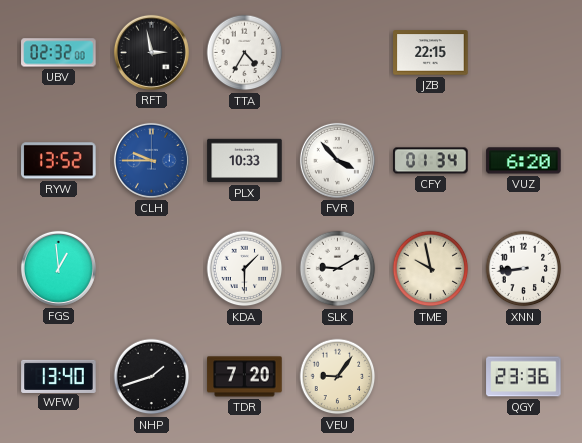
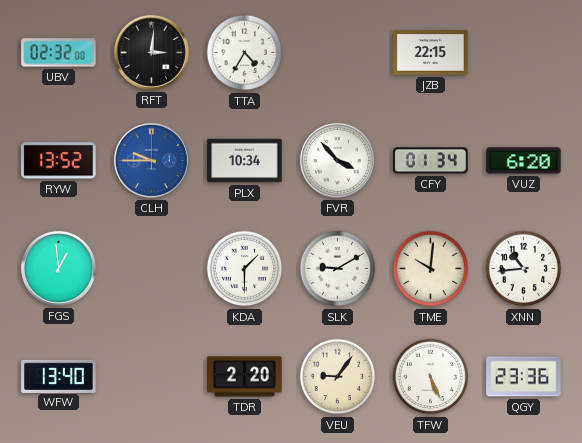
RFT: 2:58 -> 3:01 (151, 52)
PLX: 10:33 -> 10:34 (245, 161)
TME: 9:58 -> 10:01 (431, 269)
XNN: 8:44 -> 10:44 (524, 269)
NHP: 1:42 -> none (152, 377)
TDR: 7:20 -> 2:20 (245, 377)
TFW: none -> 5:26 (431, 377)
